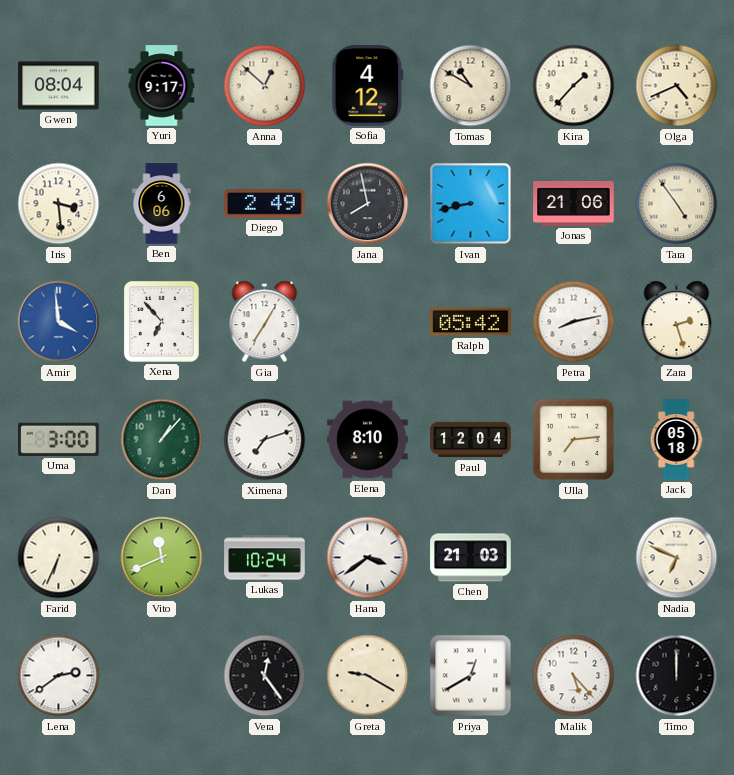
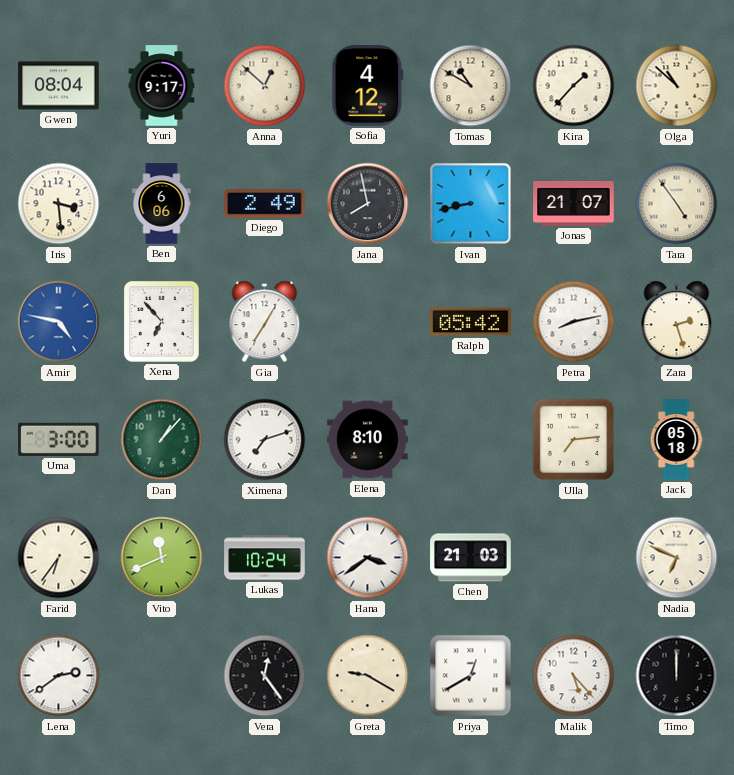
Olga: 4:41 -> 10:52 (677, 86)
Jonas: 21:06 -> 21:07 (574, 204)
Amir: 3:59 -> 4:47 (59, 322)
Paul: 12:04 -> none (471, 440)
Farid: 6:34 -> 6:36 (59, 558)
